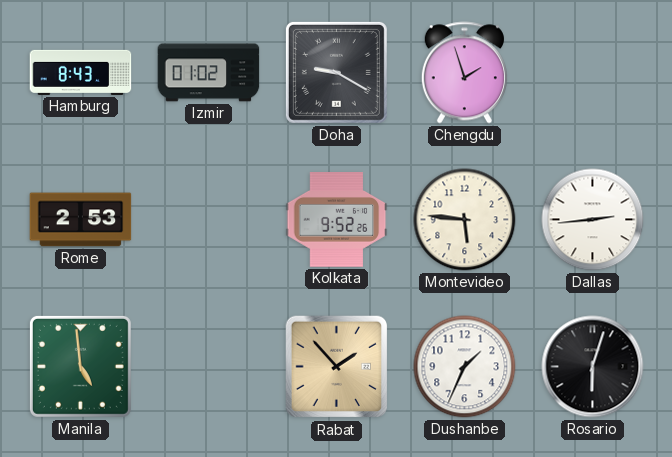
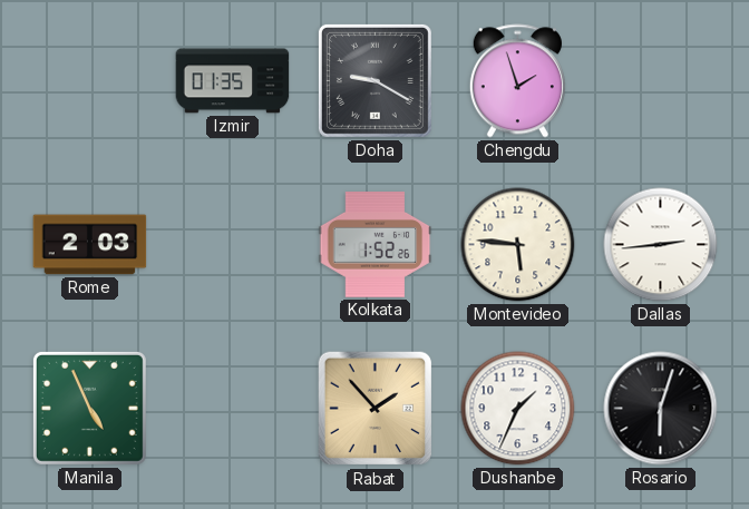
Hamburg: 8:43 -> none (81, 72)
Izmir: 01:02 -> 01:35 (233, 81)
Rome: 2:53 -> 2:03 (90, 245)
Kolkata: 9:52 -> 1:52 (376, 245)
Manila: 4:59 -> 4:56 (89, 408)
